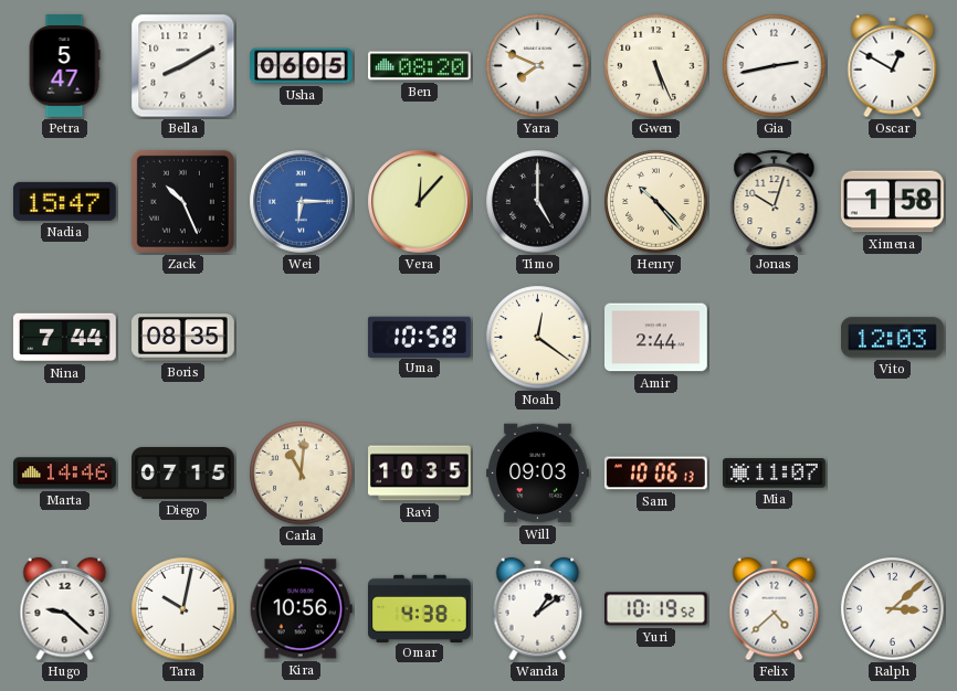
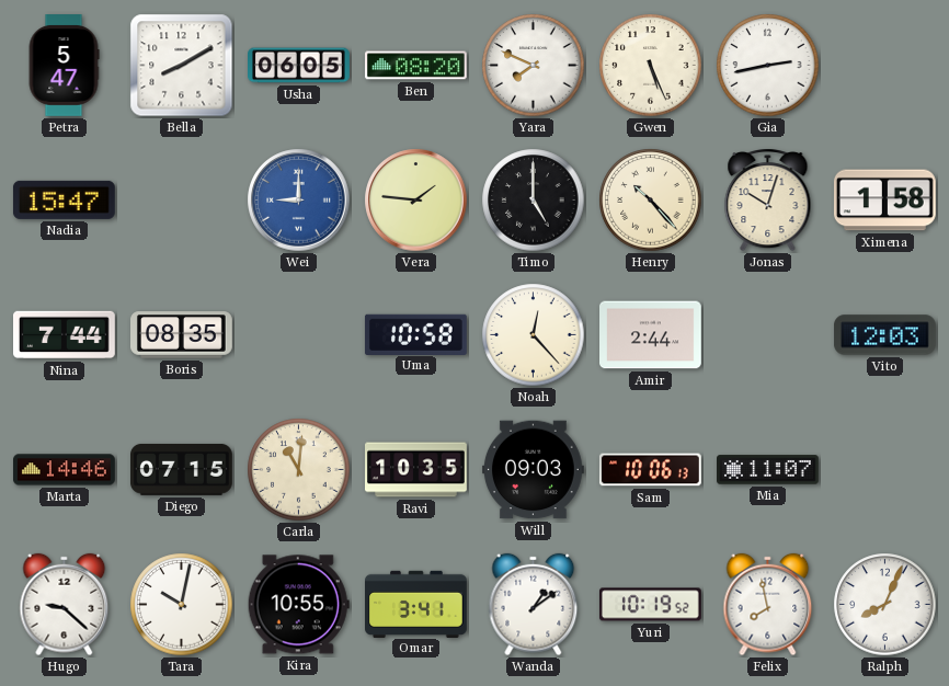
Oscar: 12:50 -> none (893, 66)
Zack: 10:26 -> none (182, 201)
Wei: 6:15 -> 9:00 (299, 201)
Vera: 12:07 -> 1:46 (416, 201)
Noah: 12:21 -> 12:23 (534, 335)
Kira: 10:56 -> 10:55 (298, 605)
Omar: 4:38 -> 3:41 (416, 604)
Felix: 4:38 -> 7:58 (768, 605)
Ralph: 3:08 -> 8:04 (885, 605)
